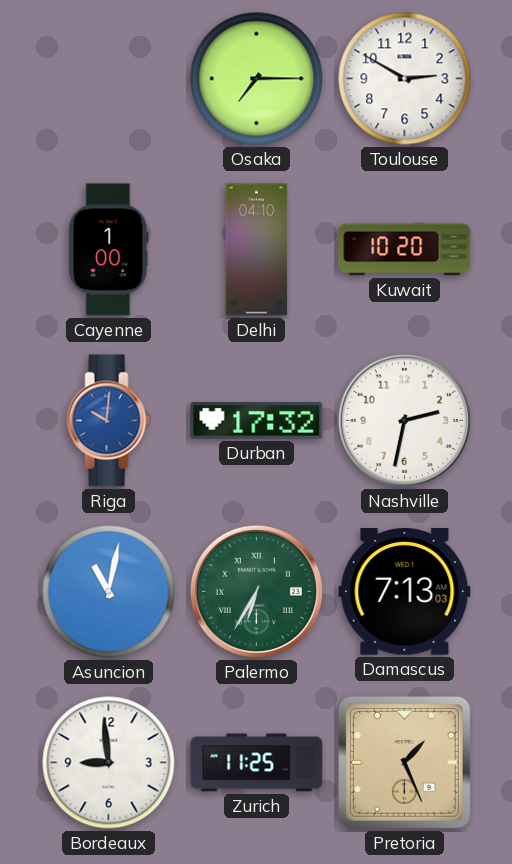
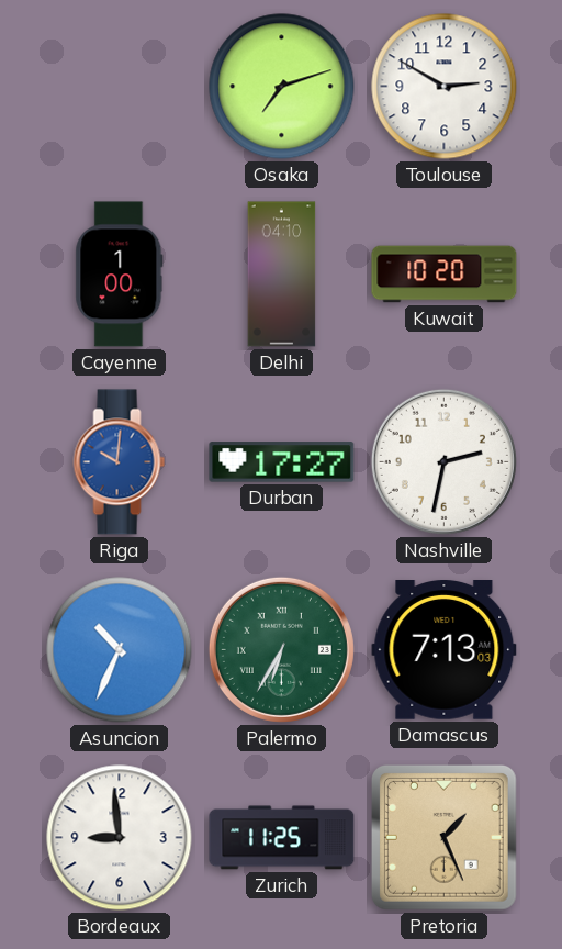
Osaka: 7:15 -> 7:12 (282, 87)
Durban: 17:32 -> 17:27 (282, 462)
Asuncion: 11:02 -> 10:34 (120, 650)
